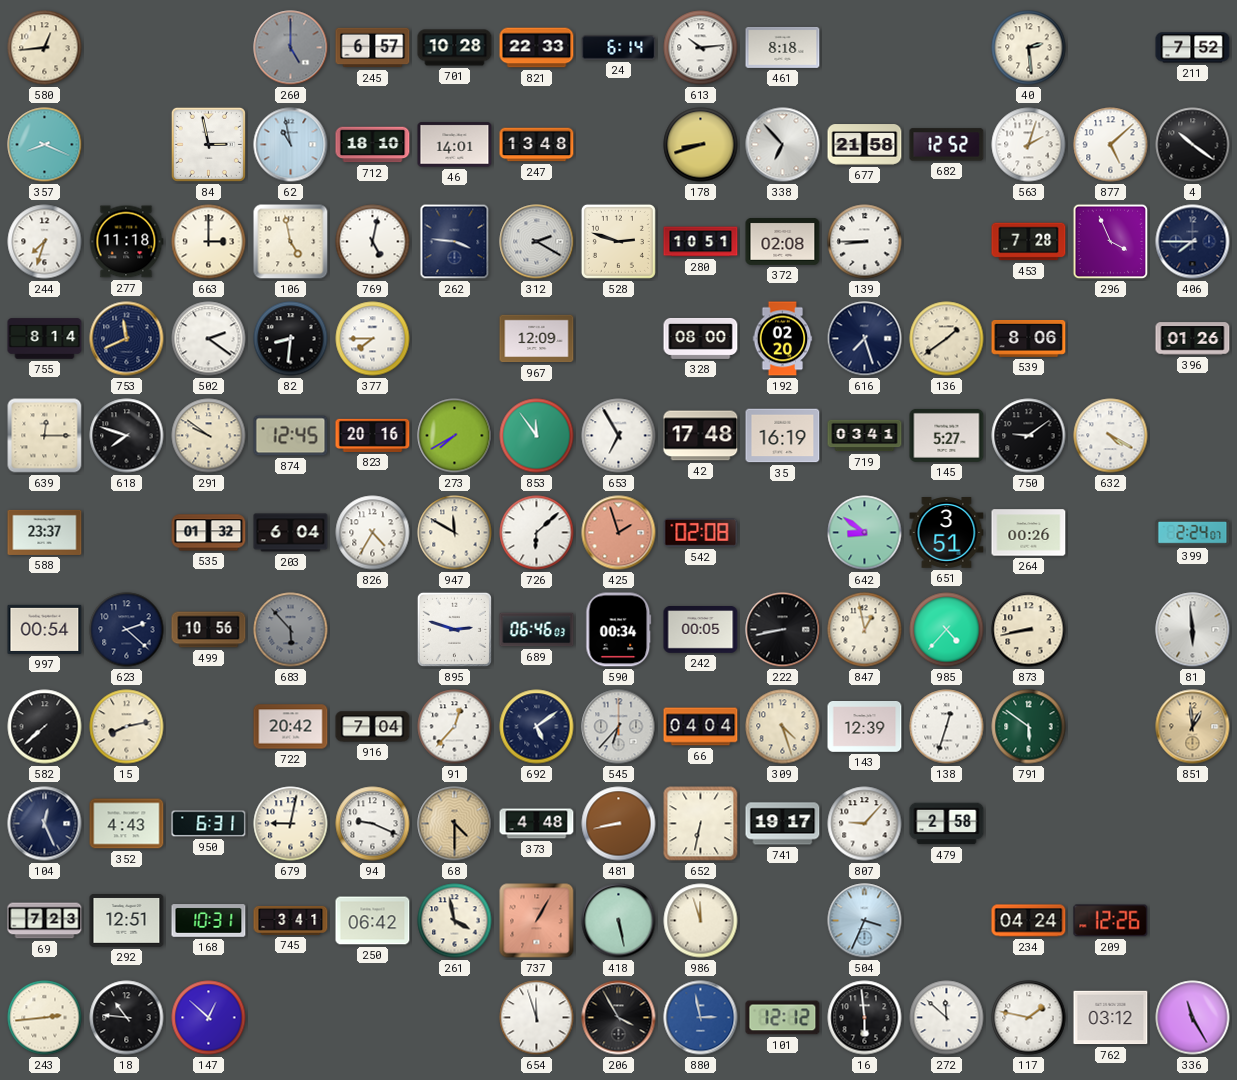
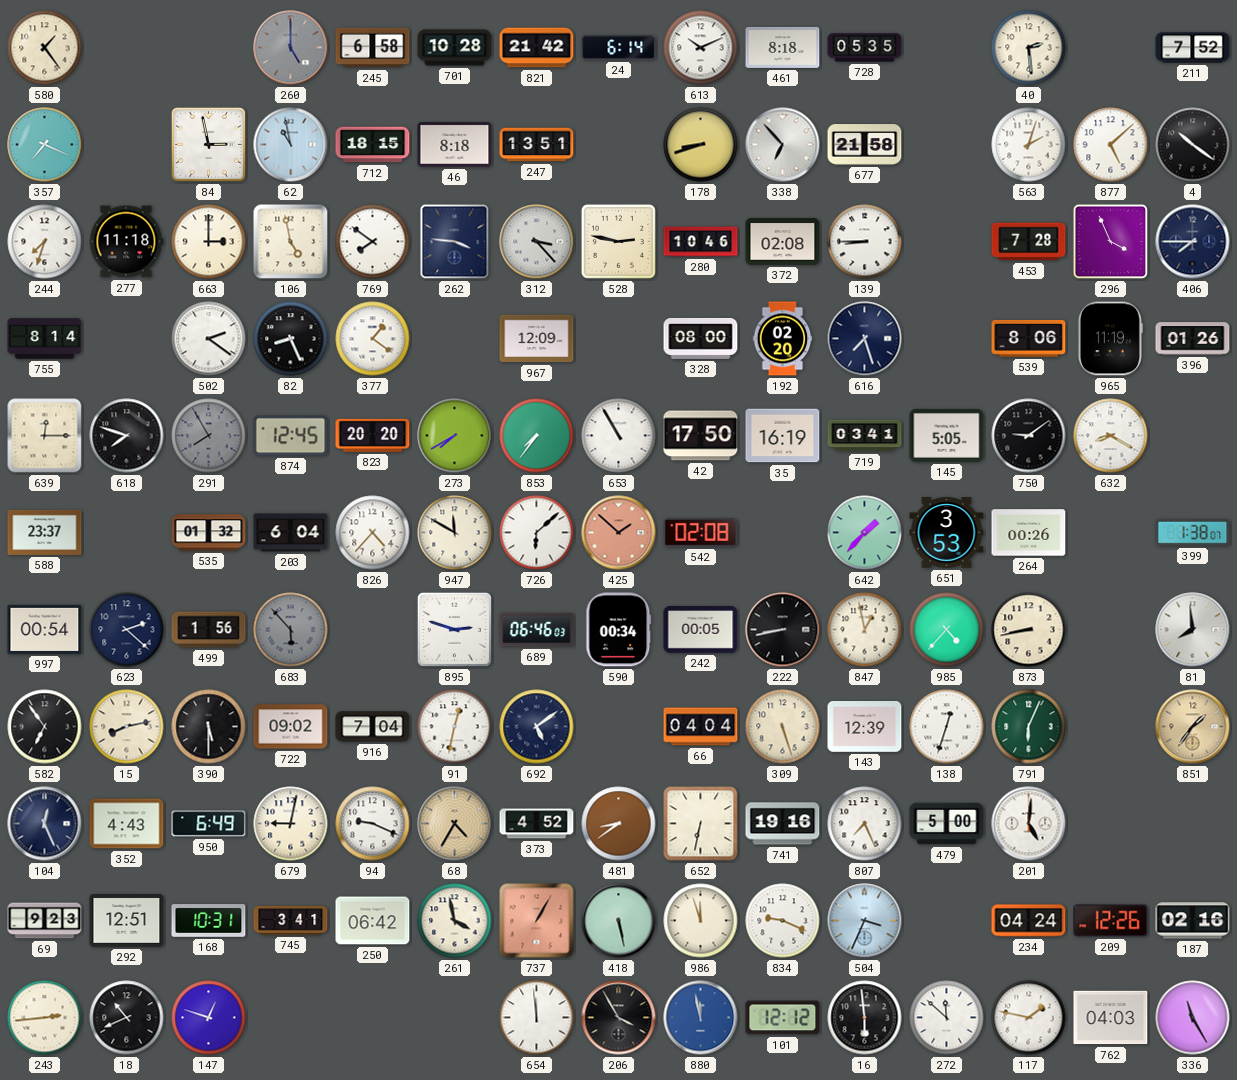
580: 12:44 -> 1:24 (45, 48)
245: 6:57 -> 6:58 (373, 48)
821: 22:33 -> 21:42 (537, 48)
613: 10:14 -> 10:11 (701, 48)
728: none -> 05:35 (865, 48)
357: 8:19 -> 7:19 (45, 145)
712: 18:10 -> 18:15 (373, 145)
46: 14:01 -> 8:18 (455, 145)
247: 13:48 -> 13:51 (537, 145)
682: 12:52 -> none (947, 145)
769: 5:02 -> 7:51 (373, 242)
312: 2:20 -> 3:23 (537, 242)
528: 2:48 -> 2:47 (618, 241)
280: 10:51 -> 10:46 (701, 242)
753: 11:41 -> none (127, 339)
82: 8:31 -> 8:26 (291, 339)
377: 7:45 -> 1:21 (373, 339)
136: 1:39 -> none (947, 339)
965: none -> 11:19 (1110, 339)
291: 9:51 -> 7:55 (209, 436)
291 dial: cream -> grey (209, 436)
823: 20:16 -> 20:20 (373, 435)
853: 11:54 -> 7:36 (537, 436)
653: 6:55 -> 10:55 (619, 436)
42: 17:48 -> 17:50 (701, 436)
145: 5:27 -> 5:05 (947, 435)
632: 4:20 -> 8:20 (1111, 436)
826: 4:35 -> 4:37 (373, 533)
425: 1:57 -> 1:52 (619, 533)
642: 8:51 -> 1:37 (865, 533)
651: 3:51 -> 3:53 (947, 533)
399: 2:24 -> 1:38 (1193, 532)
499: 10:56 -> 1:56 (209, 630)
81: 5:59 -> 7:59 (1193, 630)
582: 7:38 -> 6:54 (45, 727)
390: none -> 5:30 (209, 727)
722: 20:42 -> 09:02 (291, 727)
91: 12:37 -> 12:32 (455, 727)
545: 6:37 -> none (619, 727)
309: 4:27 -> 5:27 (783, 727)
791: 5:51 -> 6:04 (1029, 727)
851: 12:59 -> 1:36 (1193, 727)
950: 6:31 -> 6:49 (209, 824)
68: 4:30 -> 4:35 (455, 824)
373: 4:48 -> 4:52 (537, 824)
481: 8:43 -> 8:39 (619, 824)
741: 19:17 -> 19:16 (783, 824)
807: 9:07 -> 7:26 (865, 824)
479: 2:58 -> 5:00 (947, 824)
201: none -> 5:01 (1029, 824)
69: 7:23 -> 9:23 (45, 921)
834: none -> 9:19 (783, 921)
187: none -> 02:16 (1193, 921)
18: 10:46 -> 10:41 (127, 1018)
147: 12:52 -> 12:48 (209, 1018)
654: 11:57 -> 11:59 (537, 1018)
880: 2:58 -> 11:58 (701, 1018)
762: 03:12 -> 04:03 (1111, 1018)
